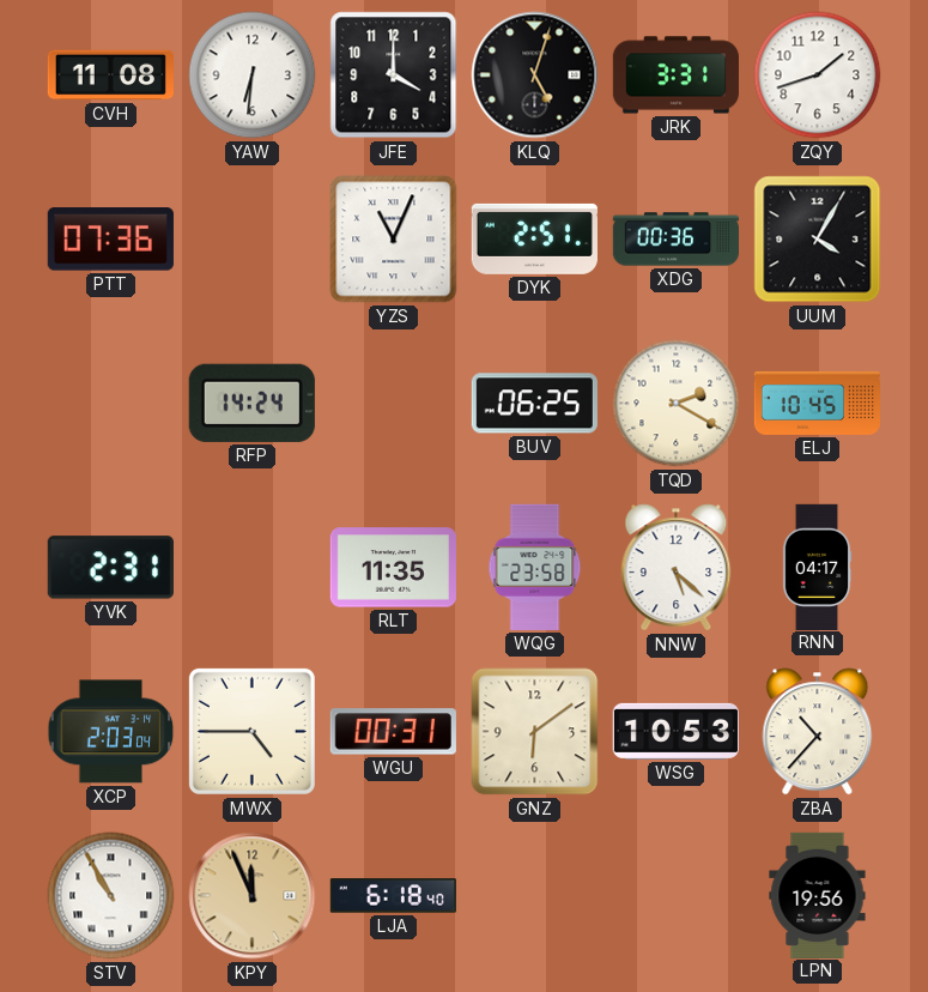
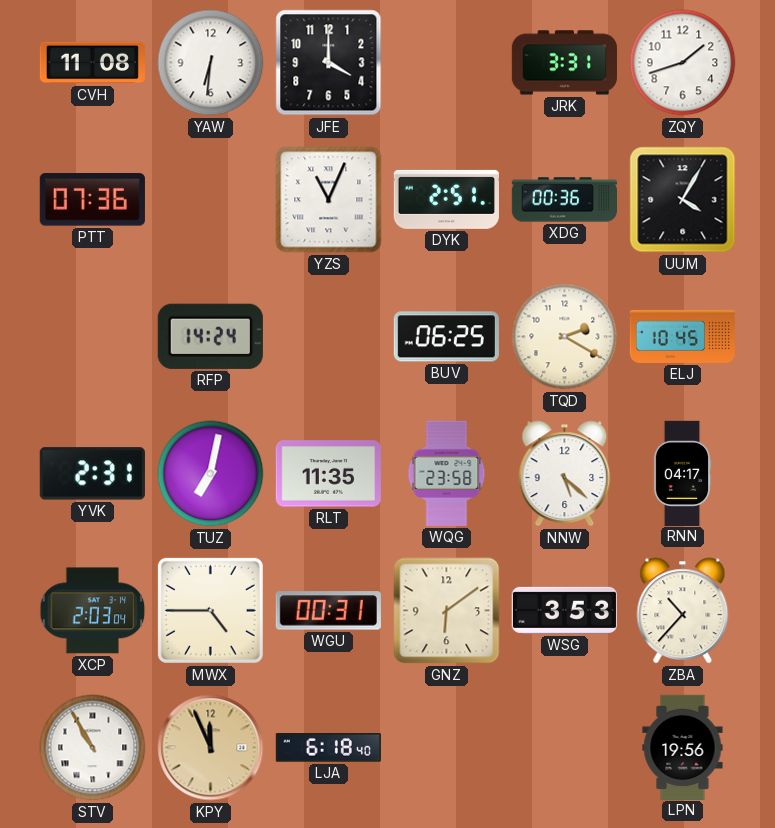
KLQ: 5:03 -> none (535, 75)
TUZ: none -> 7:02 (211, 474)
WSG: 10:53 -> 3:53 (564, 610)
